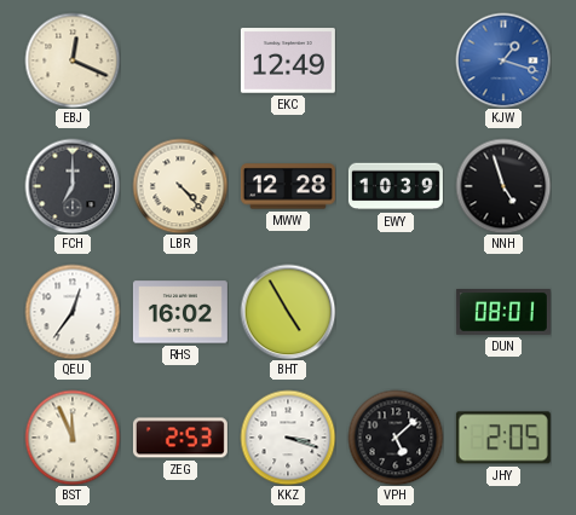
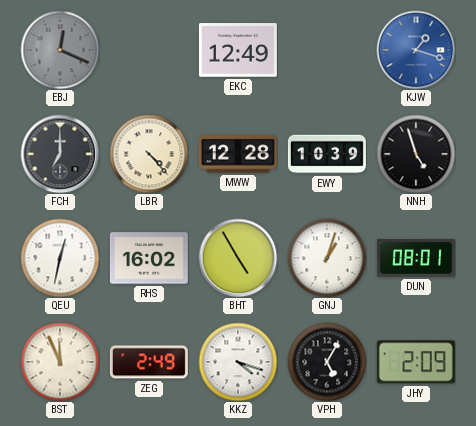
EBJ dial: cream -> grey (60, 50)
QEU: 12:36 -> 12:32 (60, 258)
GNJ: none -> 1:03 (327, 258)
ZEG: 2:53 -> 2:49 (149, 362)
KKZ: 3:18 -> 4:18 (238, 362)
VPH: 5:08 -> 5:05 (327, 362)
JHY: 2:05 -> 2:09 (416, 362)
